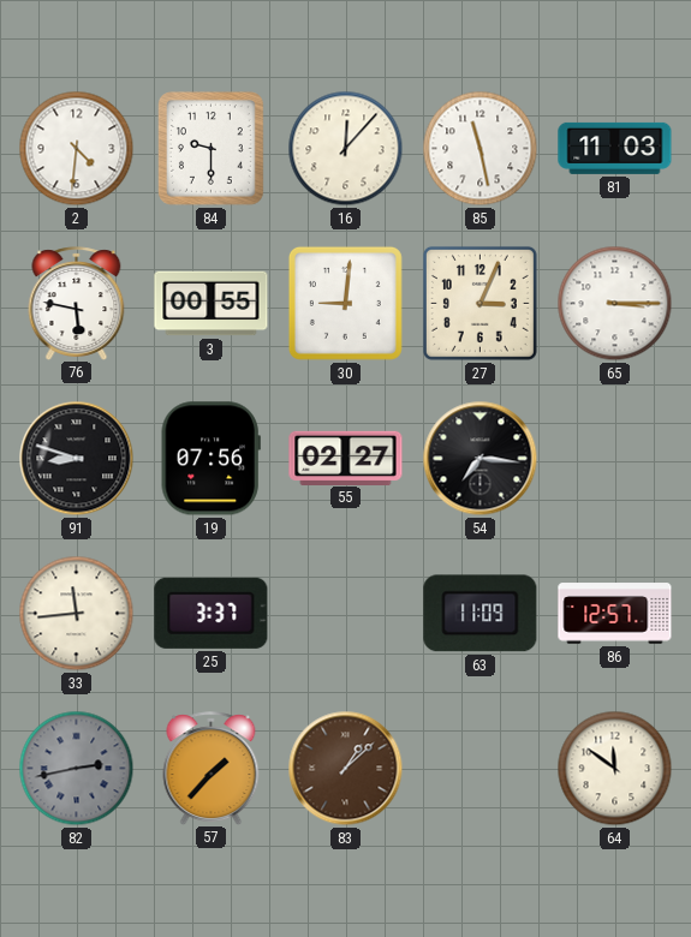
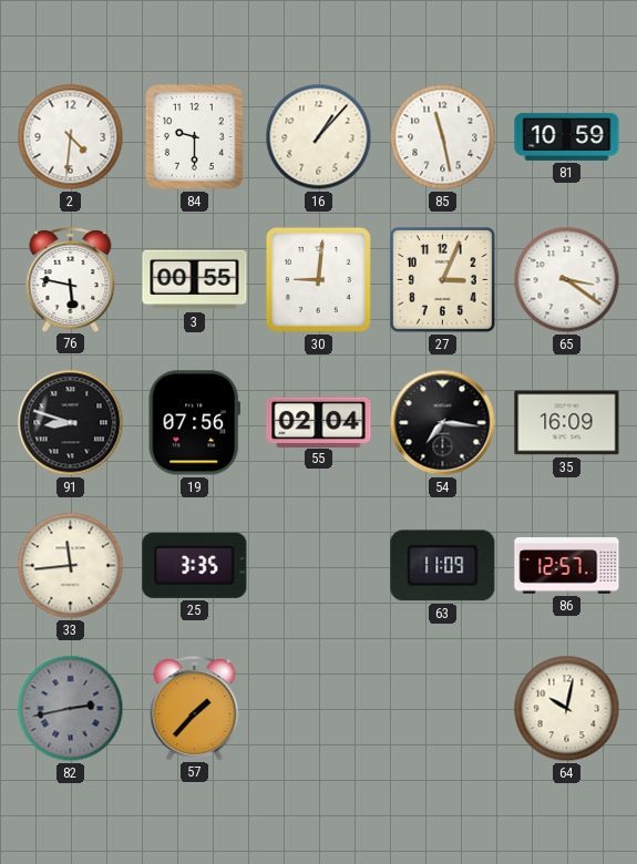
16: 12:07 -> 1:07 (319, 137)
81: 11:03 -> 10:59 (567, 136)
65: 3:15 -> 3:21 (567, 280)
55: 02:27 -> 02:04 (319, 422)
35: none -> 16:09 (567, 423)
25: 3:37 -> 3:35 (195, 565)
83: 1:08 -> none (346, 769)
64: 11:51 -> 10:02 (567, 709)
